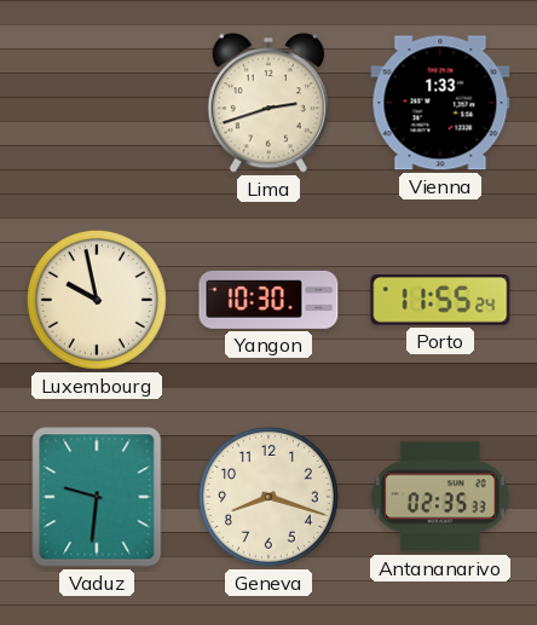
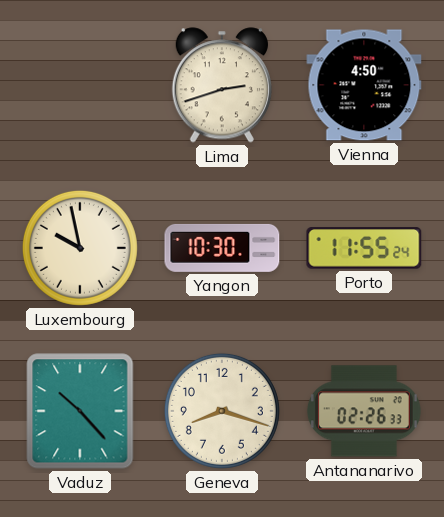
Vienna: 1:33 -> 4:50 (364, 85)
Vaduz: 9:31 -> 10:23 (80, 411)
Antananarivo: 02:35 -> 02:26 (364, 411)
